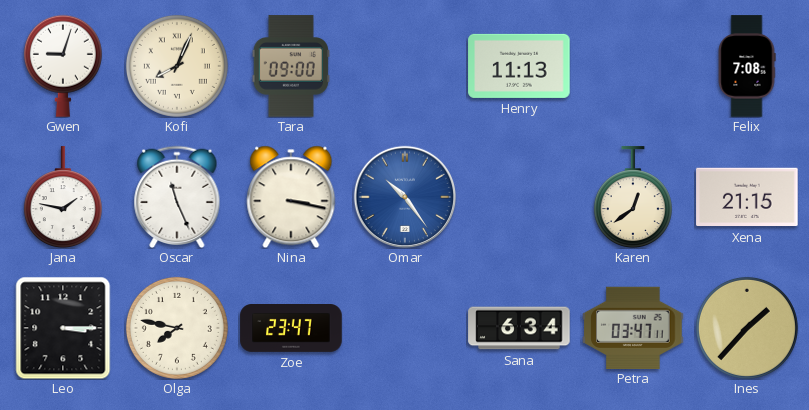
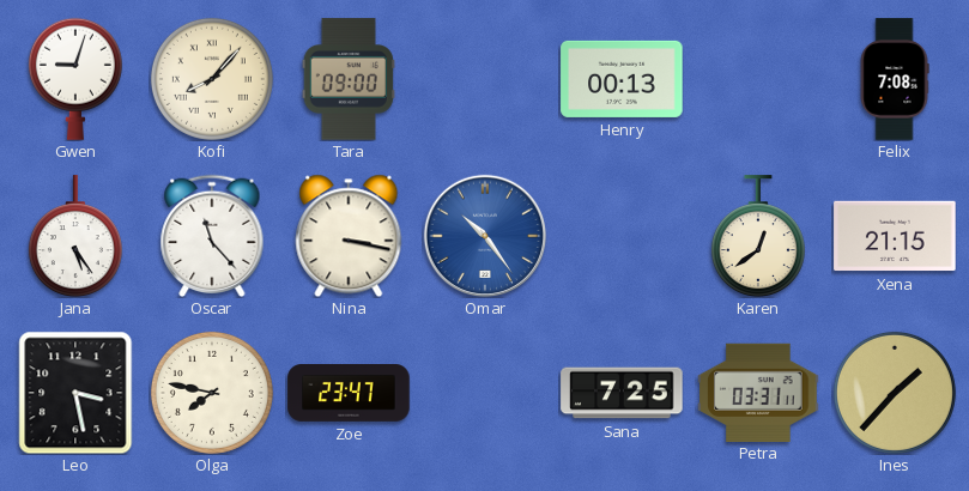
Kofi: 8:04 -> 8:07 (212, 79)
Henry: 11:13 -> 00:13 (622, 79)
Jana: 1:47 -> 5:24 (75, 236)
Oscar: 11:26 -> 11:23 (212, 236)
Leo: 3:15 -> 3:28 (75, 393)
Sana: 6:34 -> 7:25 (622, 393)
Petra: 03:47 -> 03:31 (758, 392)
